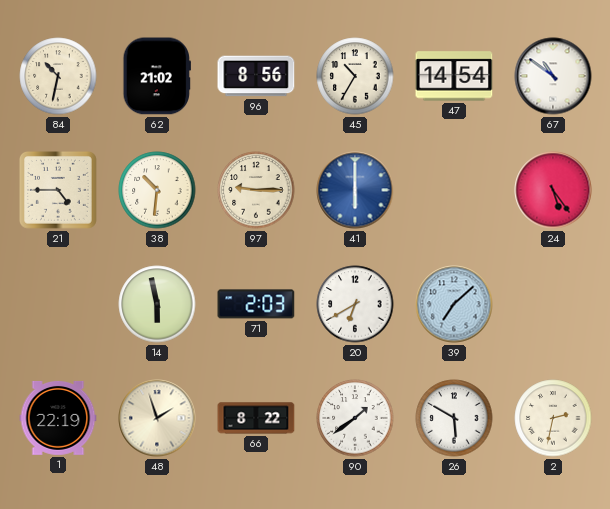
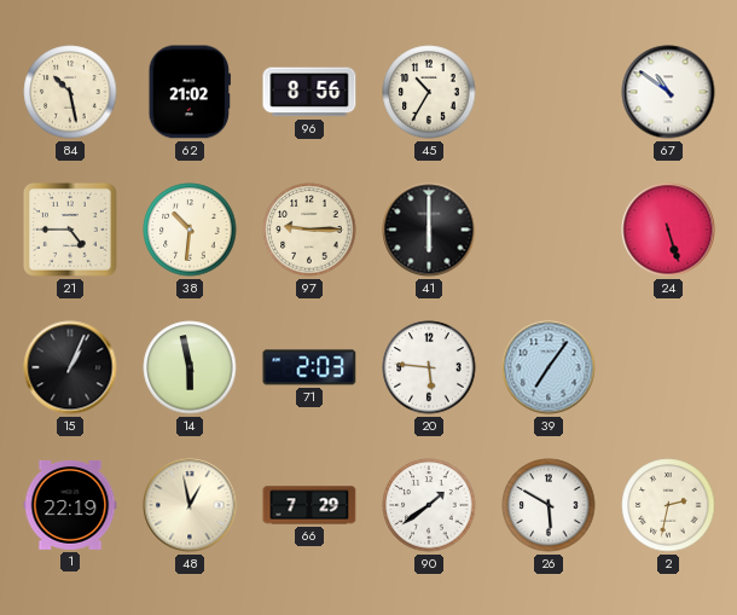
84: 10:32 -> 10:28 (70, 92)
47: 14:54 -> none (454, 76)
41 dial: blue -> black (429, 230)
24: 5:24 -> 5:27 (668, 230)
15: none -> 1:04 (70, 367)
20: 6:40 -> 5:46 (429, 367)
39: 7:08 -> 7:06 (549, 367)
48: 1:57 -> 12:58 (190, 505)
66: 8:22 -> 7:29 (309, 505)
